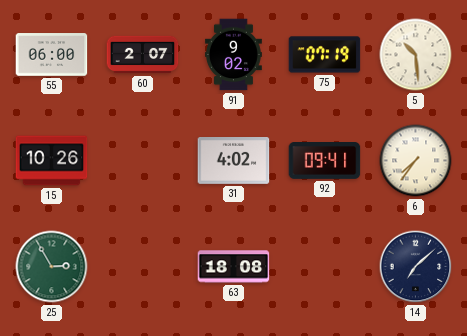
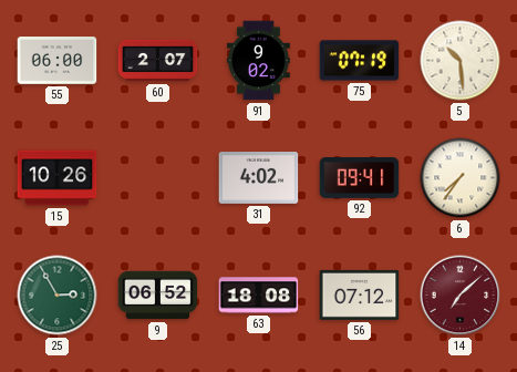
9: none -> 06:52 (158, 296)
56: none -> 07:12 (360, 294)
14 dial: navy -> burgundy (461, 296)
